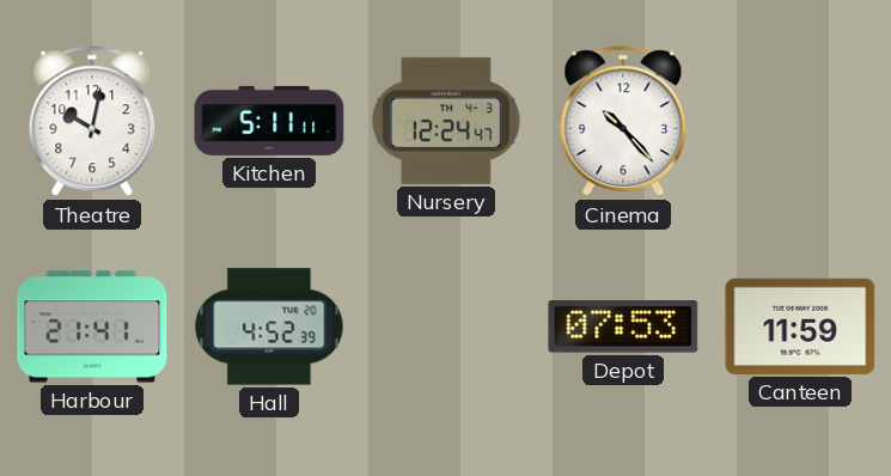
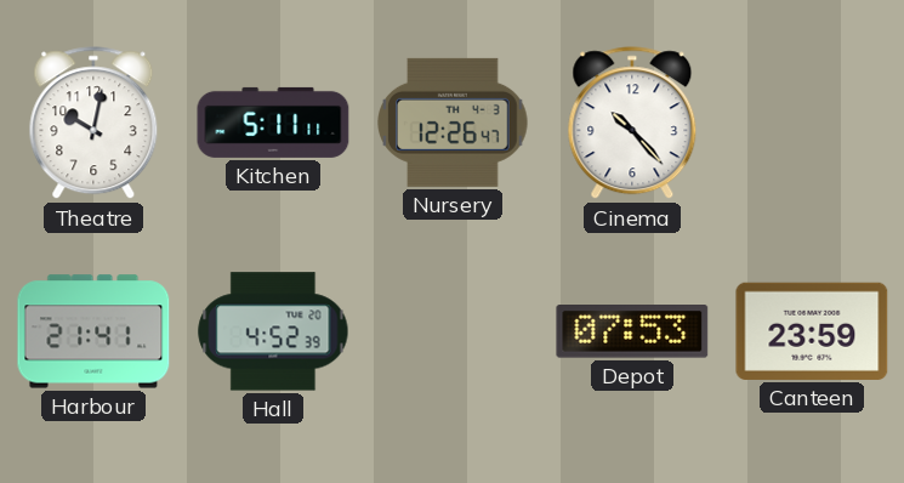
Nursery: 12:24 -> 12:26 (453, 123)
Canteen: 11:59 -> 23:59 (812, 331)
